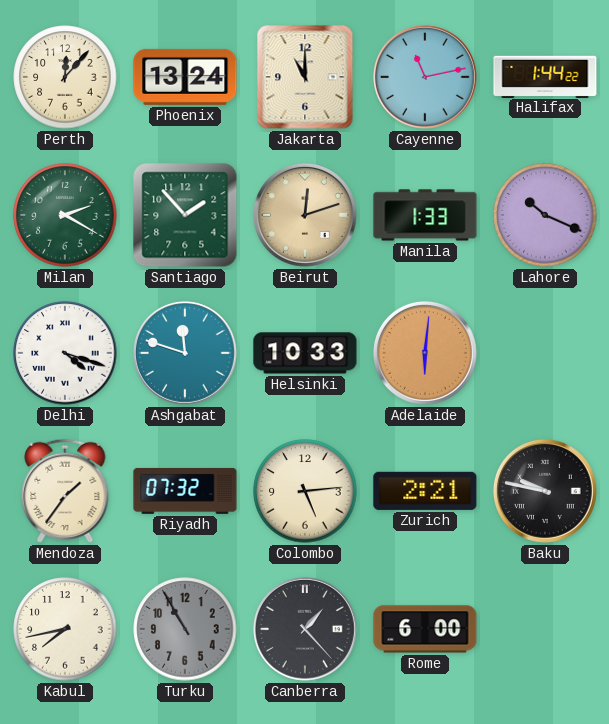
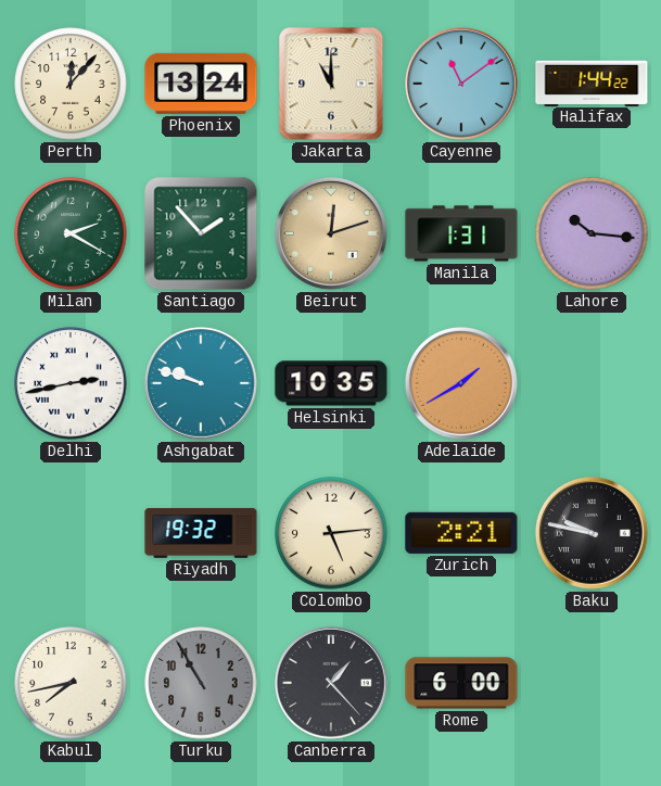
Cayenne: 11:13 -> 11:09 (461, 84)
Manila: 1:33 -> 1:31 (461, 233)
Lahore: 10:19 -> 10:16 (592, 233)
Delhi: 4:18 -> 2:43 (71, 383)
Ashgabat: 11:48 -> 9:48 (201, 383)
Helsinki: 10:33 -> 10:35 (331, 383)
Adelaide: 6:01 -> 1:40 (461, 383)
Mendoza: 1:36 -> none (65, 491)
Riyadh: 07:32 -> 19:32 (201, 533)
